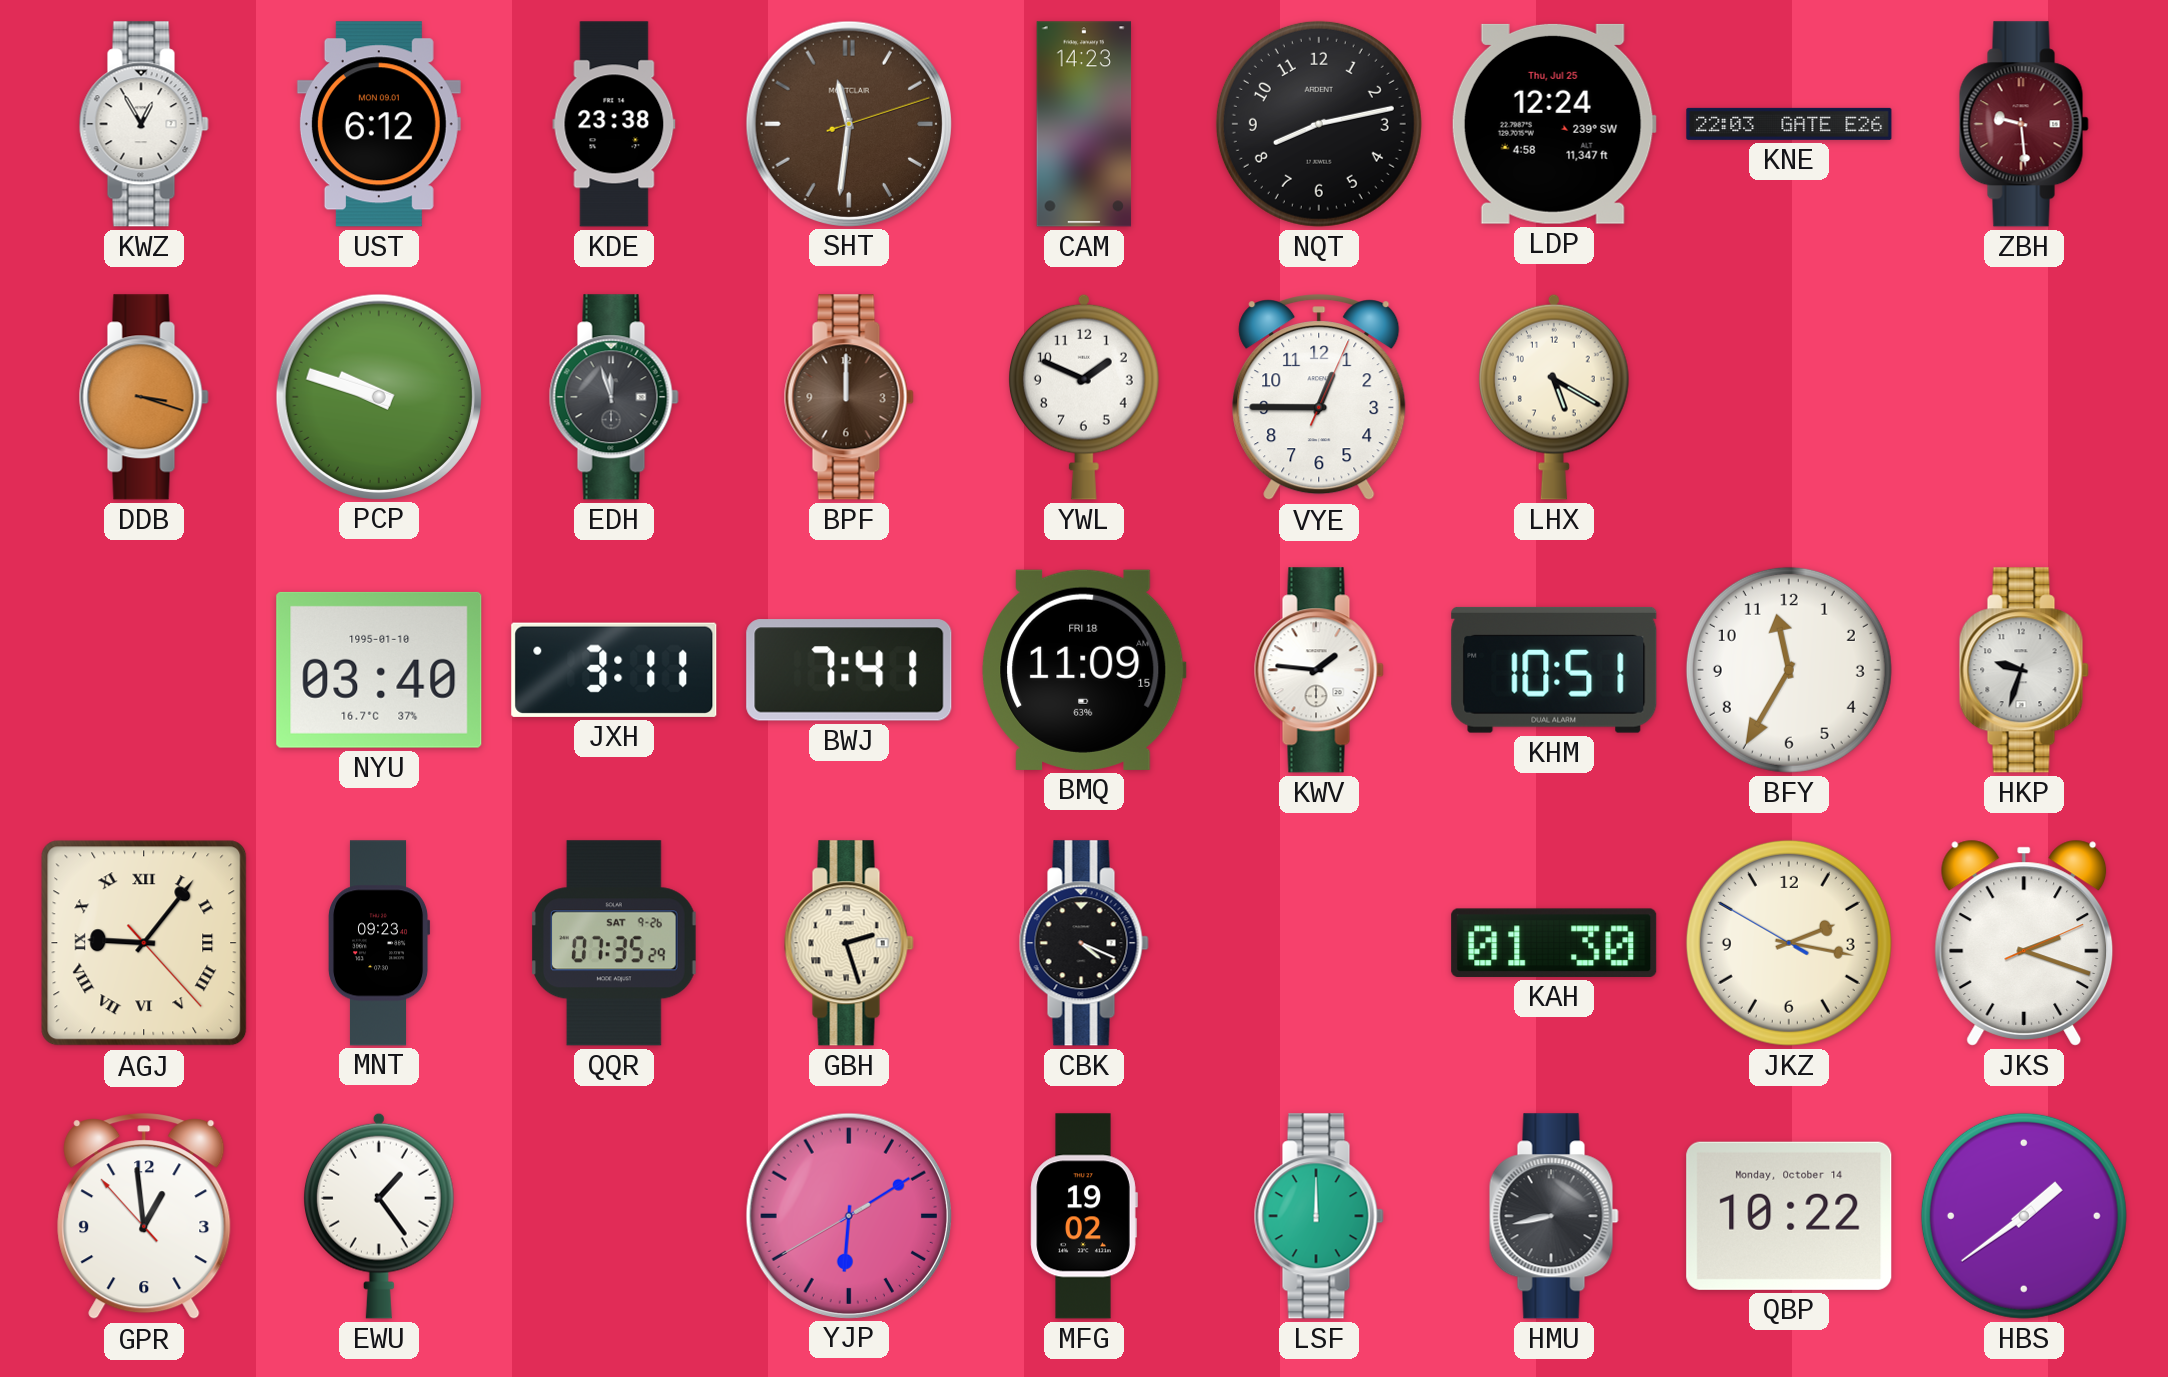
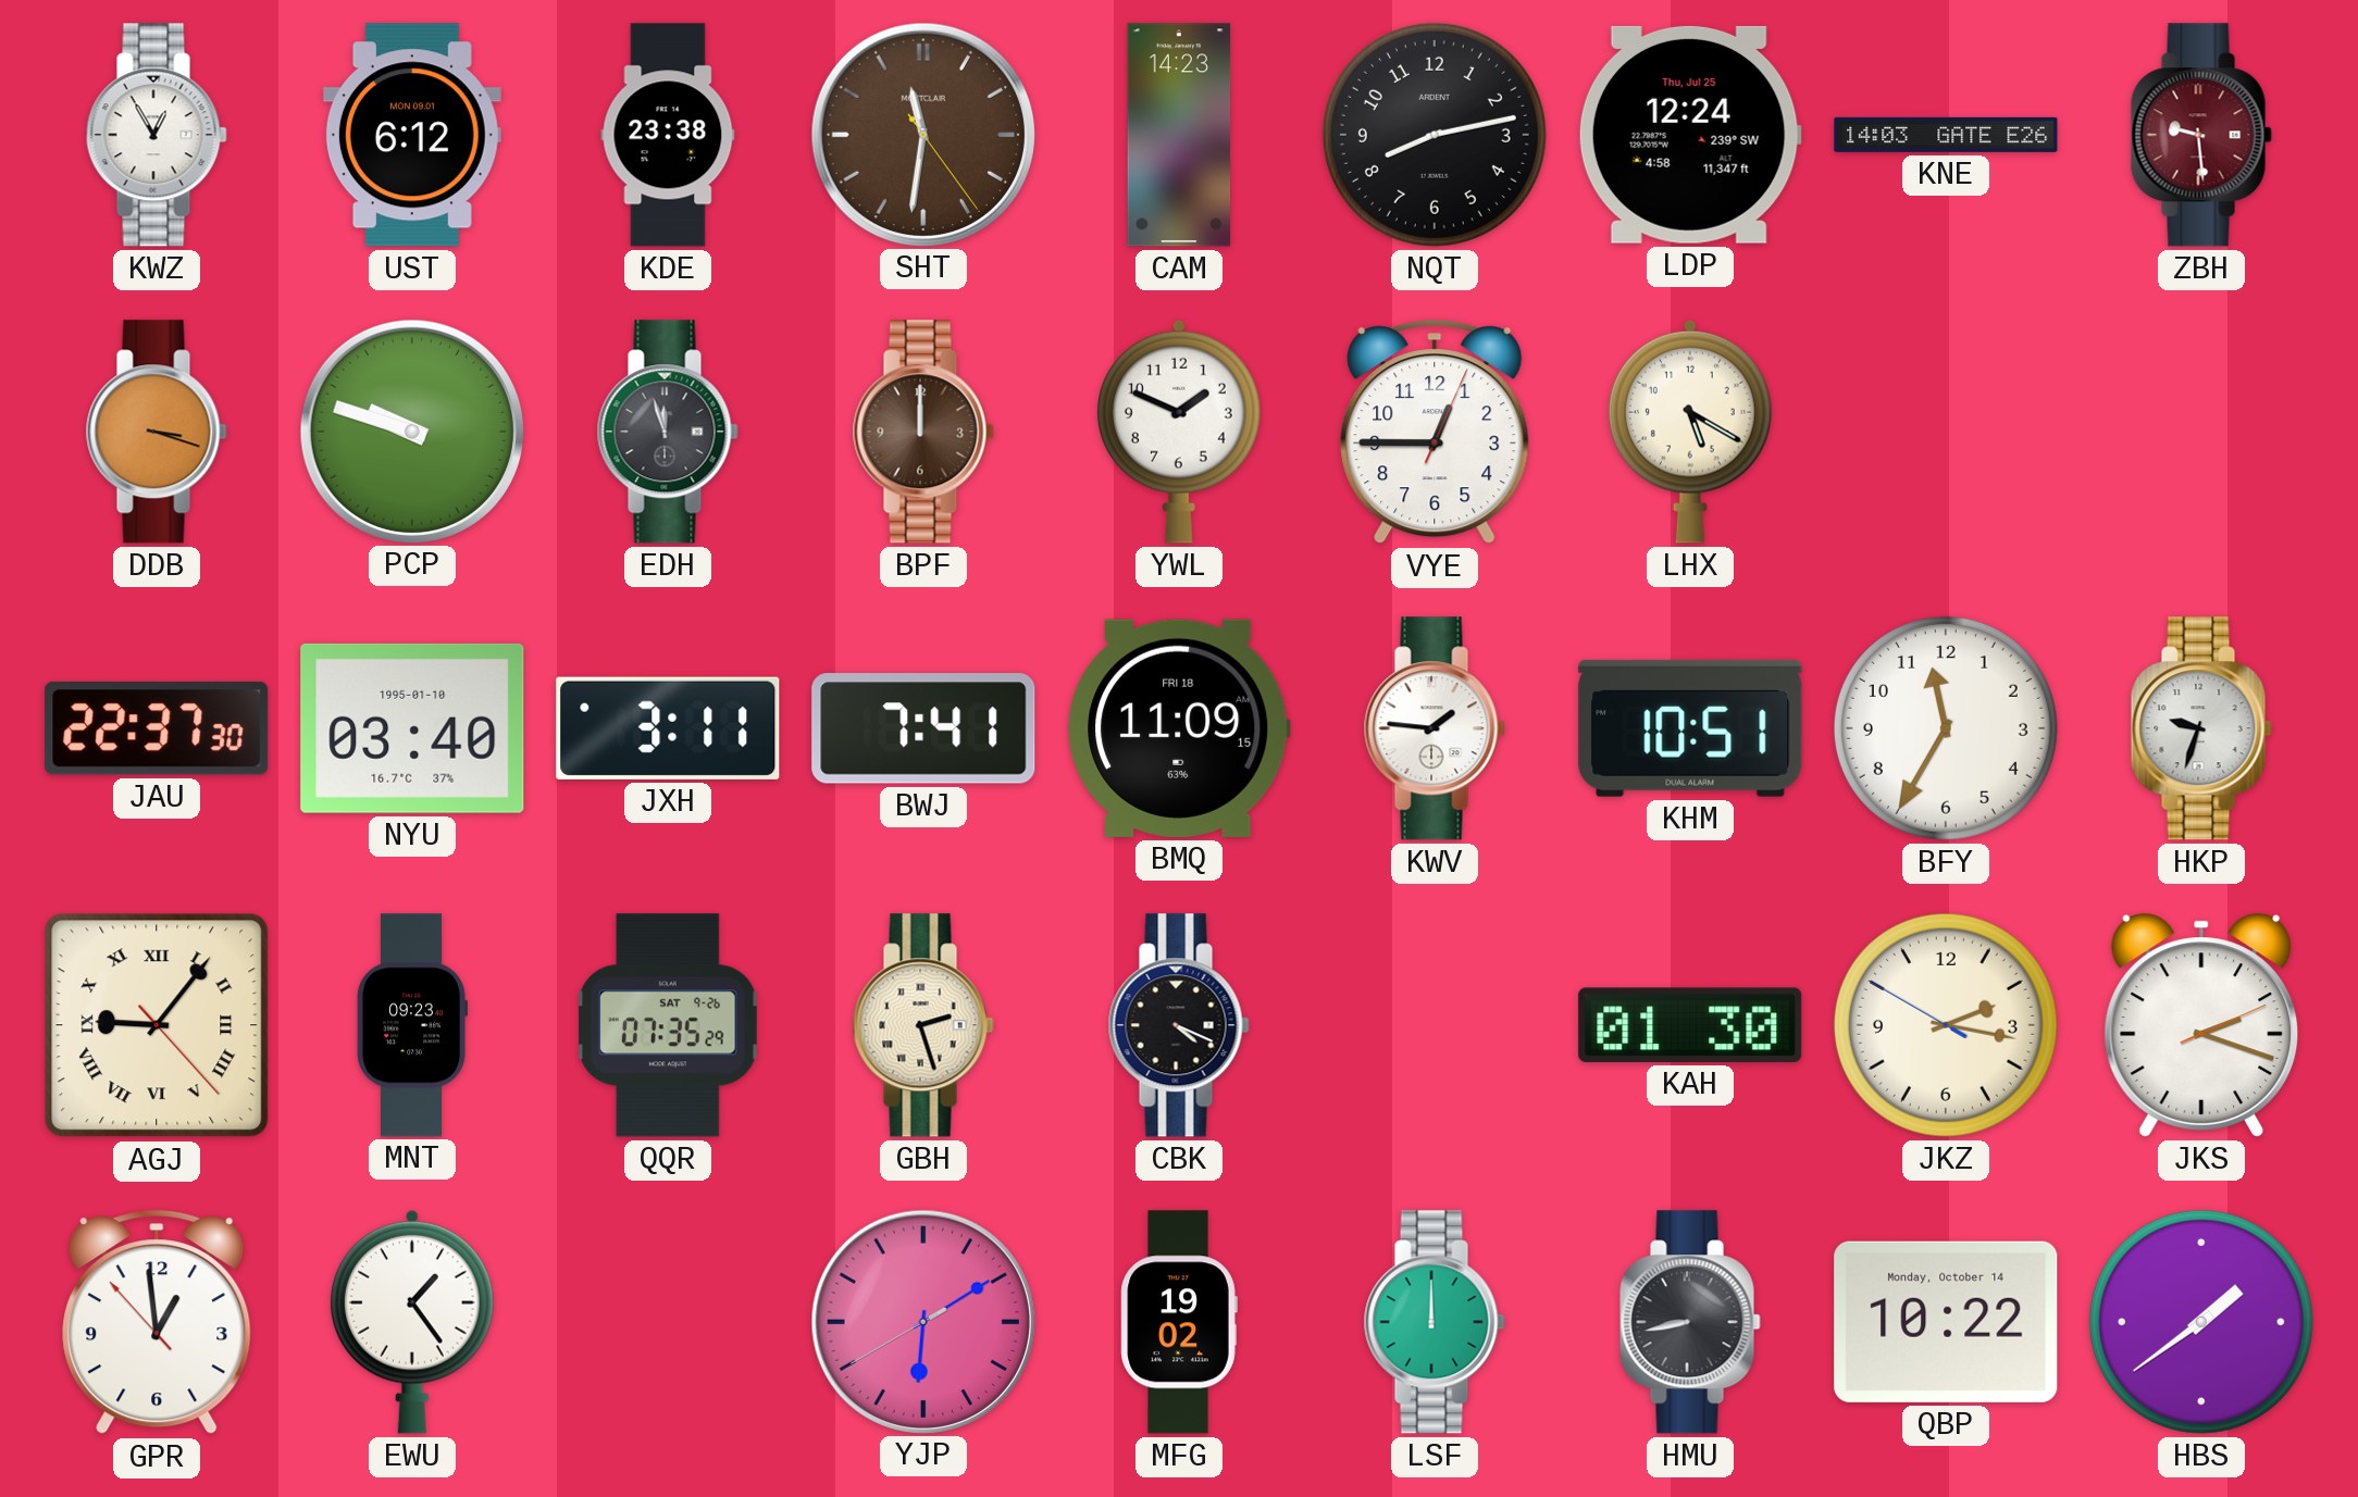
SHT: 11:31:12 -> 11:31:24 (922, 134)
KNE: 22:03 -> 14:03 (1946, 135)
JAU: none -> 22:37 (157, 728)
